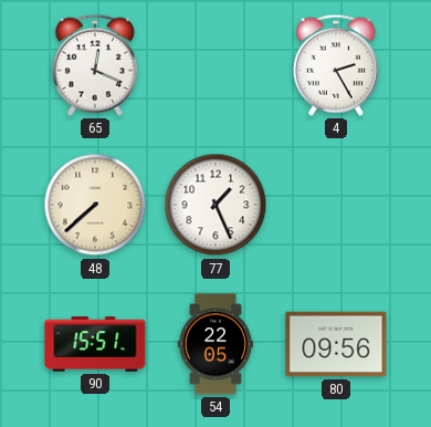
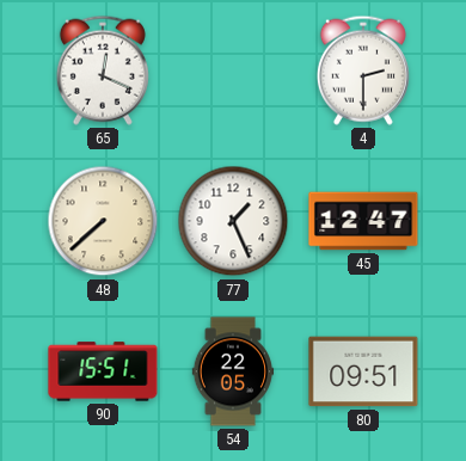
4: 2:25 -> 2:30 (363, 70)
45: none -> 12:47 (363, 221)
80: 09:56 -> 09:51 (363, 371)
